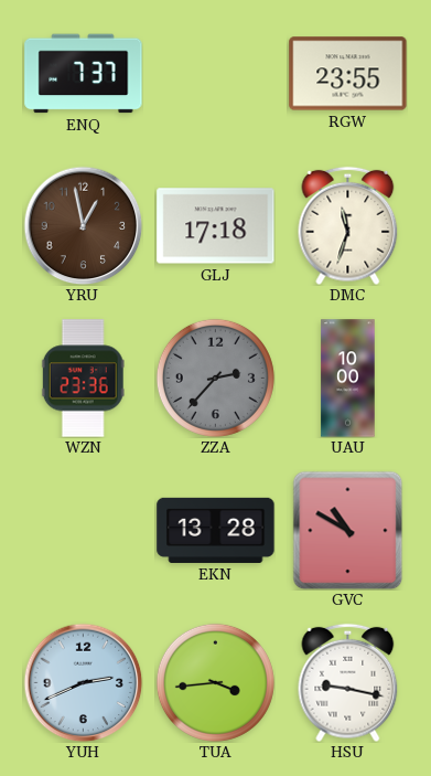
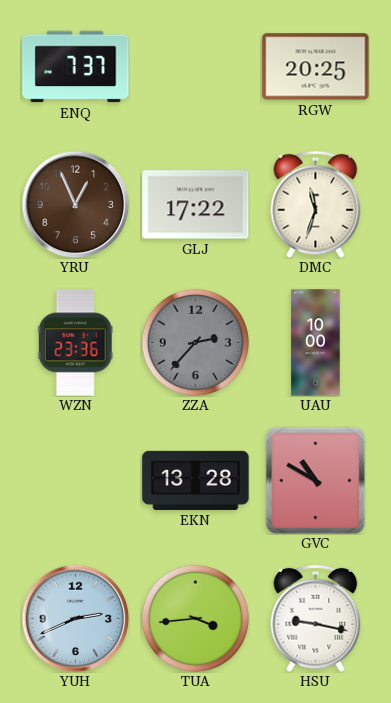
RGW: 23:55 -> 20:25 (316, 67)
YRU: 12:58 -> 12:56 (75, 204)
GLJ: 17:18 -> 17:22 (196, 205)
